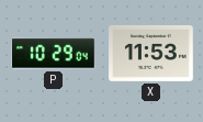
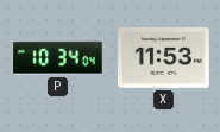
P: 10:29 -> 10:34 (58, 58)
